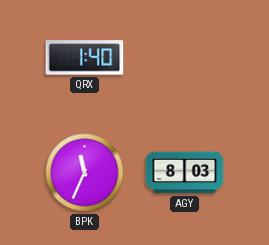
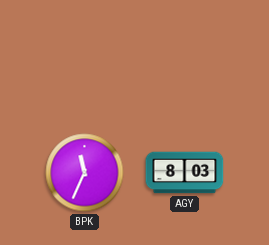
QRX: 1:40 -> none (85, 58)
